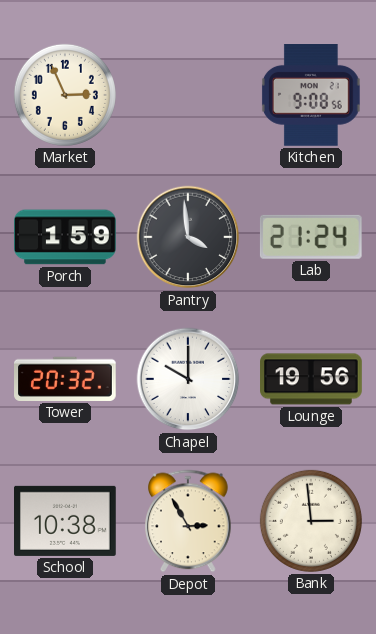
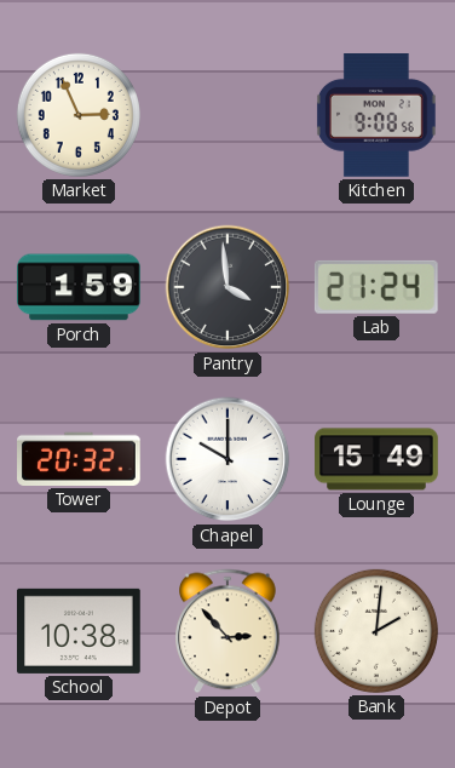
Lounge: 19:56 -> 15:49 (376, 459)
Depot: 2:55 -> 2:53 (229, 631)
Bank: 2:59 -> 2:01 (376, 631)
